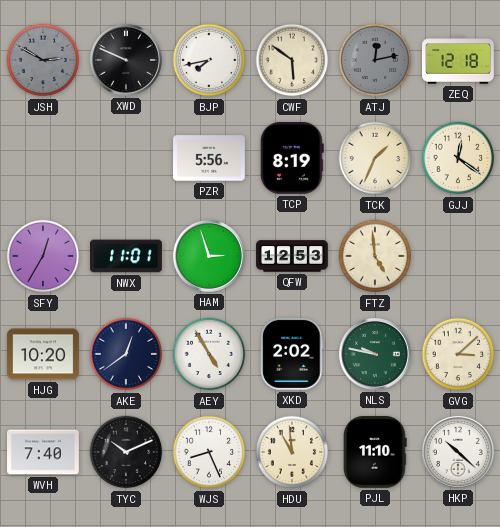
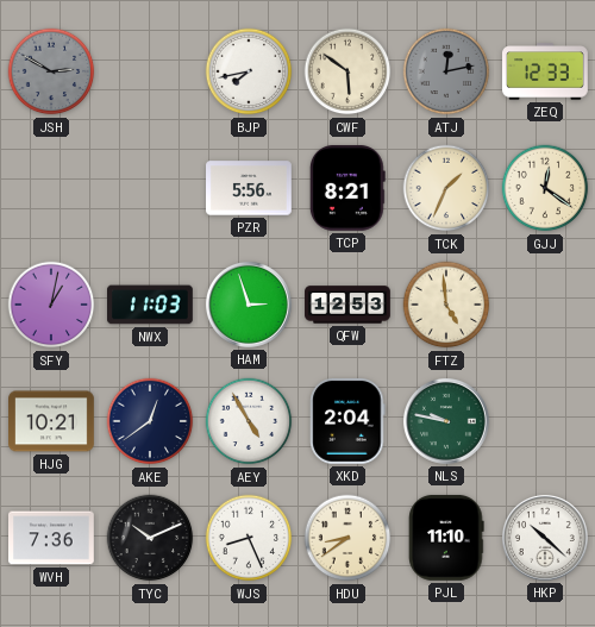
XWD: 9:49 -> none (126, 60)
ZEQ: 12:18 -> 12:33 (546, 71)
TCP: 8:19 -> 8:21 (347, 188)
SFY: 12:35 -> 1:02 (51, 305)
NWX: 11:01 -> 11:03 (151, 305)
HJG: 10:20 -> 10:21 (52, 421)
XKD: 2:02 -> 2:04 (347, 421)
GVG: 3:08 -> none (458, 354)
WVH: 7:40 -> 7:36 (52, 538)
HDU: 10:59 -> 8:39 (347, 538)
